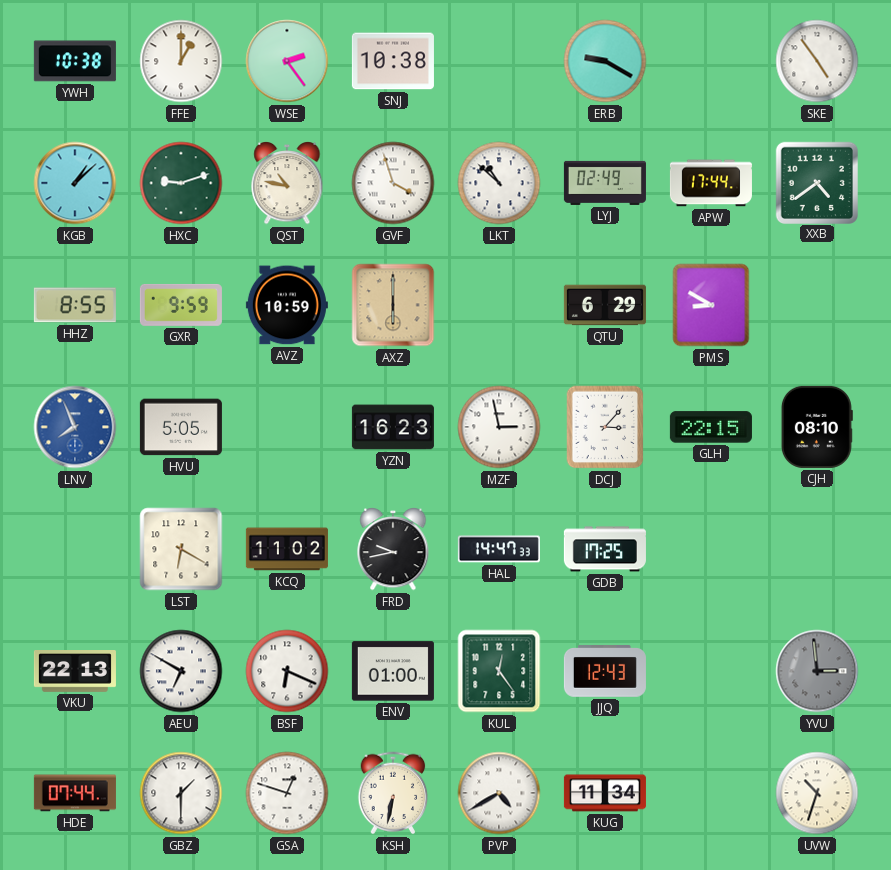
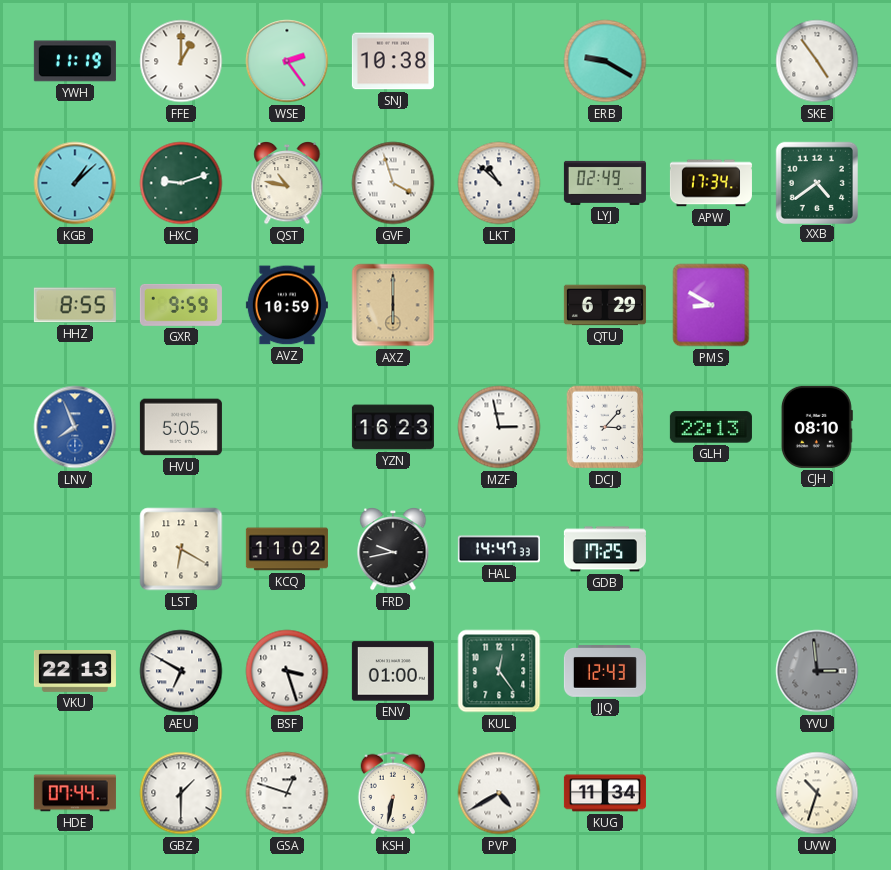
YWH: 10:38 -> 11:19 (75, 61)
APW: 17:44 -> 17:34 (711, 183)
GLH: 22:15 -> 22:13 (711, 427)
BSF: 6:19 -> 3:27 (287, 671)
